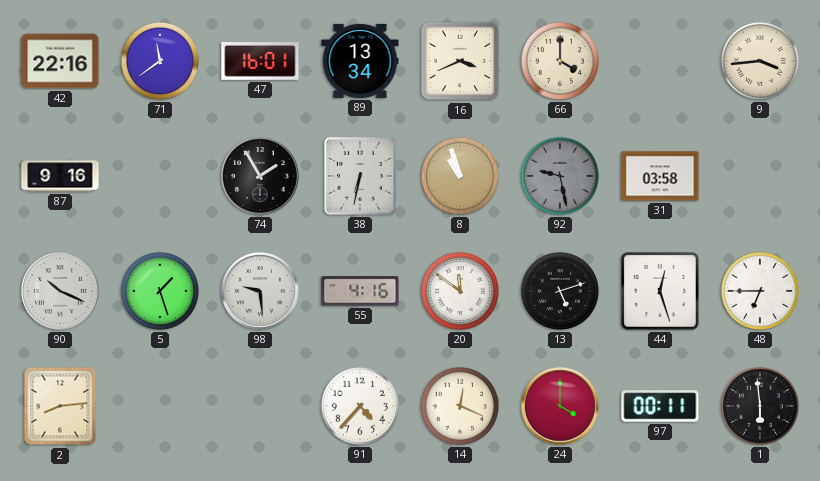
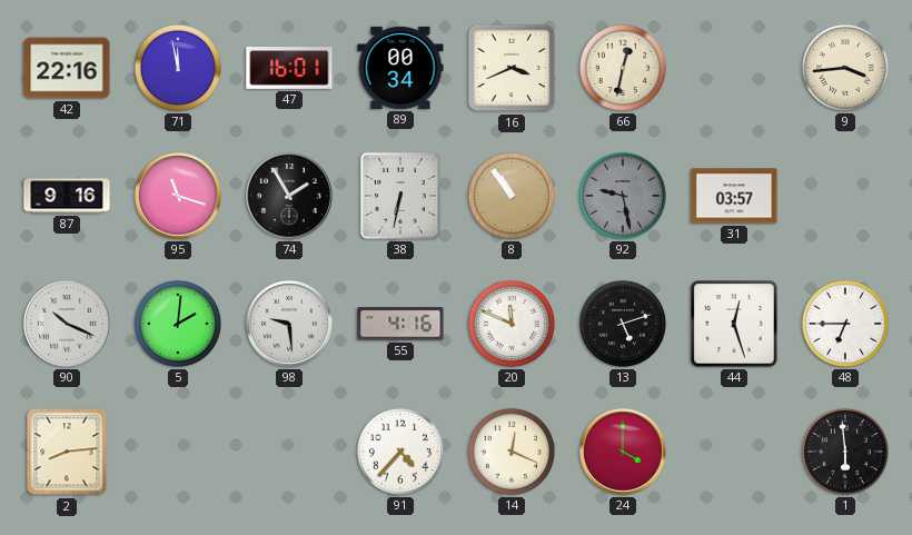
71: 11:39 -> 11:58 (178, 68)
89: 13:34 -> 00:34 (400, 68)
66: 4:00 -> 12:32 (623, 68)
95: none -> 11:18 (179, 197)
8: 10:57 -> 10:54 (512, 196)
31: 03:58 -> 03:57 (734, 196)
5: 1:27 -> 2:01 (178, 324)
20: 11:51 -> 11:49 (512, 324)
97: 00:11 -> none (660, 406)
